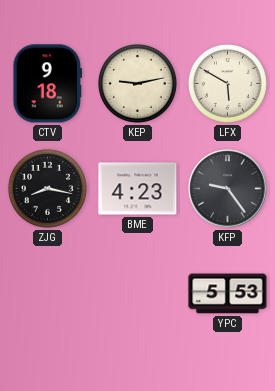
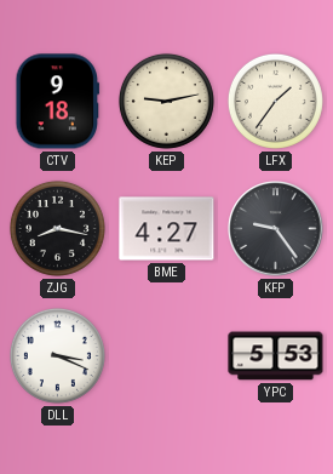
LFX: 5:50 -> 1:36 (275, 101)
BME: 4:23 -> 4:27 (167, 229)
DLL: none -> 3:19 (57, 355)
